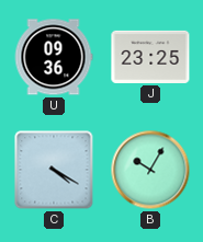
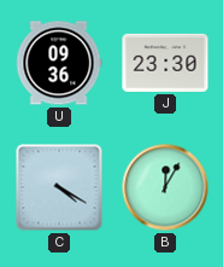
J: 23:25 -> 23:30 (165, 63)
B: 10:05 -> 12:05 (165, 187)
